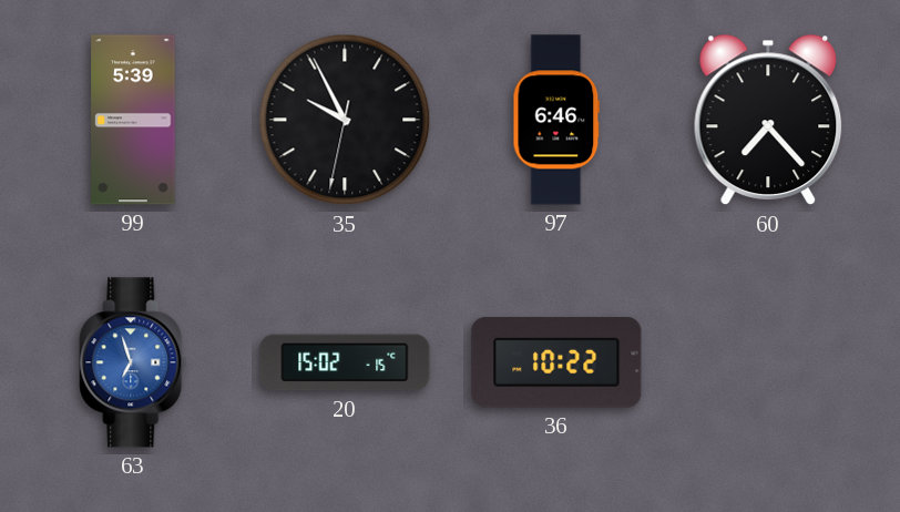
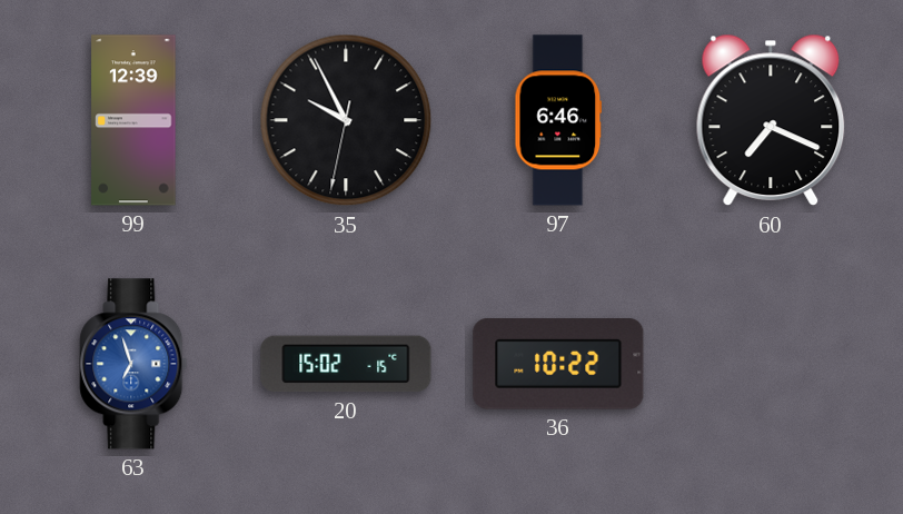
99: 5:39 -> 12:39 (133, 120)
60: 7:23 -> 7:19 (771, 120)
